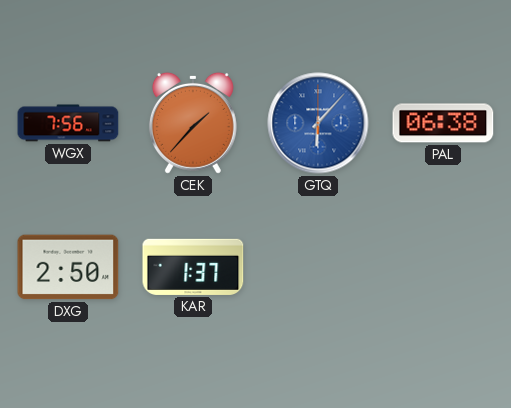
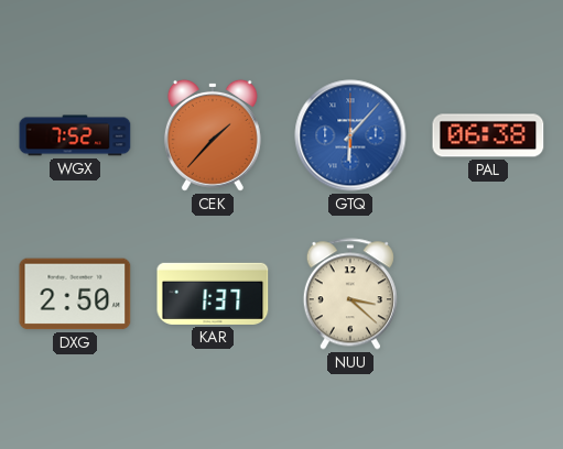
WGX: 7:56 -> 7:52 (75, 135)
NUU: none -> 3:22 (350, 294)
